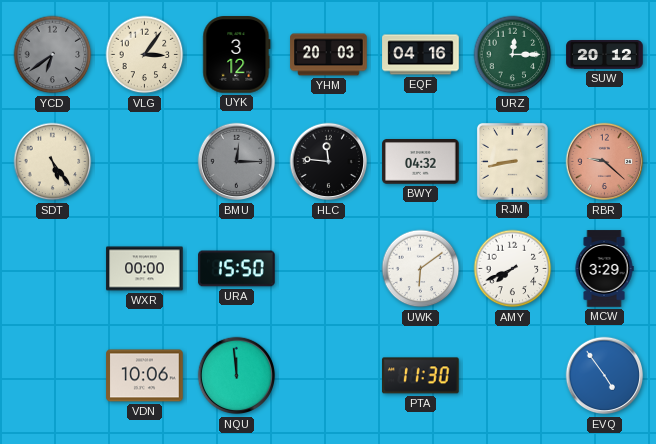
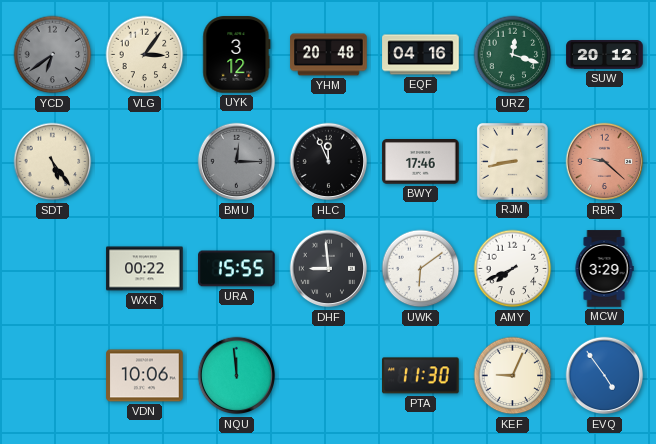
YHM: 20:03 -> 20:48 (329, 55)
URZ: 12:15 -> 12:18 (513, 55)
HLC: 11:46 -> 11:56 (329, 162)
BWY: 04:32 -> 17:46 (421, 162)
WXR: 00:00 -> 00:22 (145, 269)
URA: 15:50 -> 15:55 (237, 269)
DHF: none -> 8:59 (329, 269)
KEF: none -> 9:04 (513, 376)
